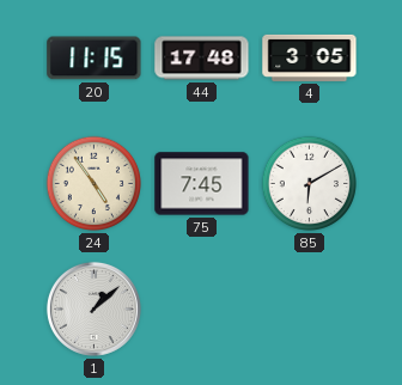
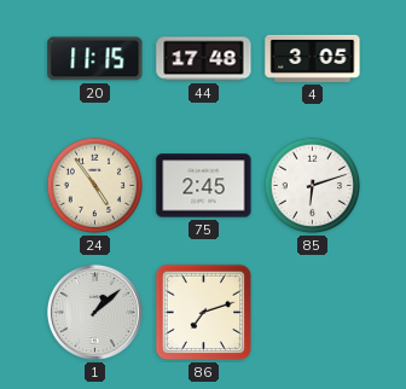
75: 7:45 -> 2:45 (204, 186)
85: 6:10 -> 6:12 (313, 186)
86: none -> 7:12 (204, 313)
